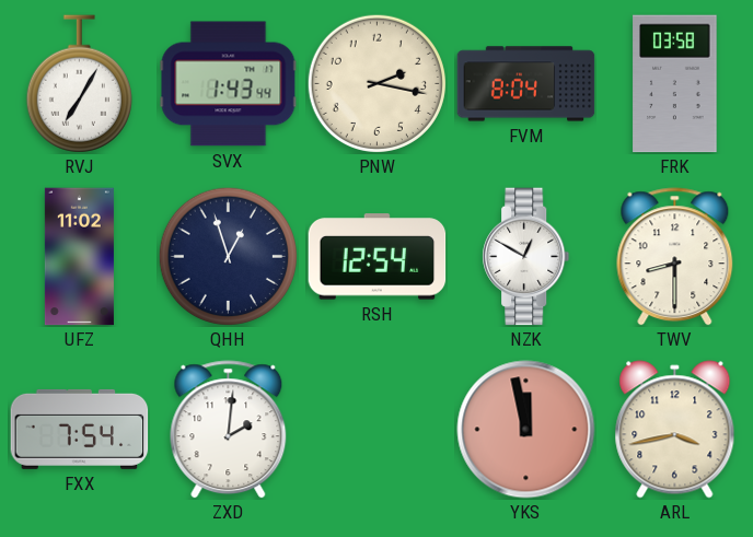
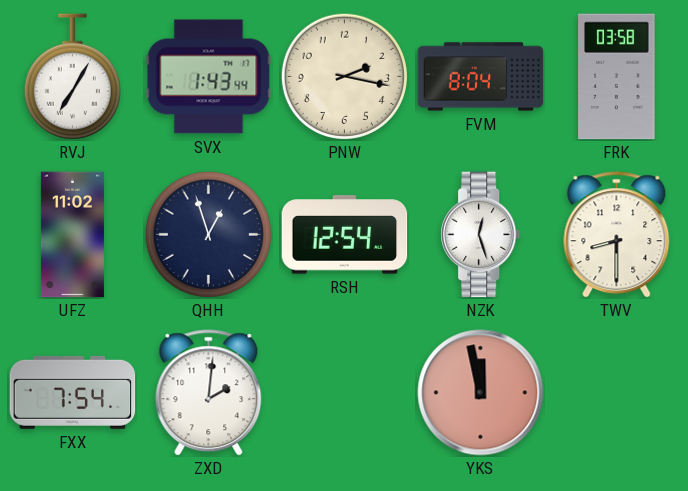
NZK: 12:50 -> 12:27 (481, 235)
ARL: 3:43 -> none (675, 430)
